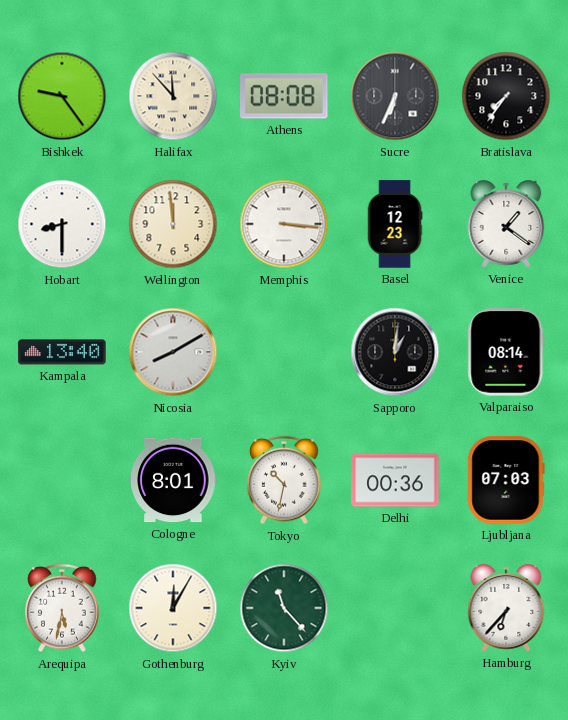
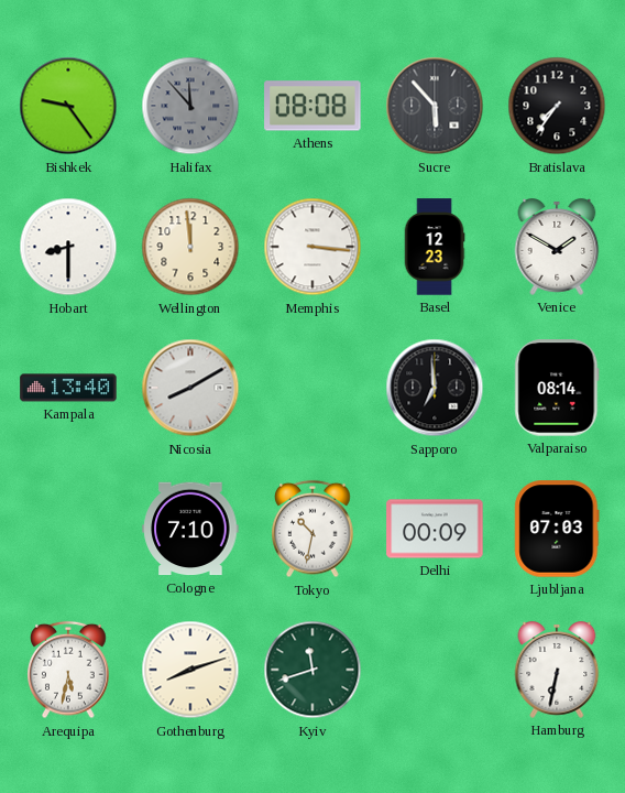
Halifax dial: cream -> grey (190, 106)
Sucre: 6:34 -> 5:53 (435, 106)
Venice: 1:21 -> 1:50 (557, 247)
Sapporo: 1:01 -> 6:59 (435, 388)
Cologne: 8:01 -> 7:10 (190, 529)
Delhi: 00:36 -> 00:09 (435, 529)
Gothenburg: 12:05 -> 8:12 (190, 670)
Kyiv: 11:23 -> 11:42 (312, 670)
Hamburg: 6:37 -> 6:32 (557, 670)
